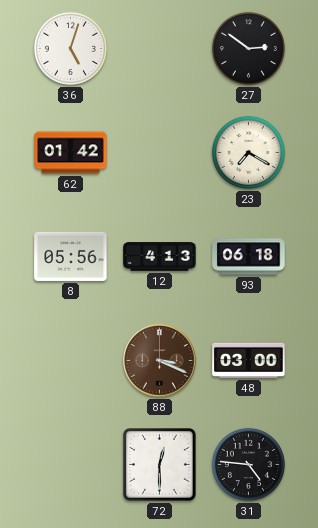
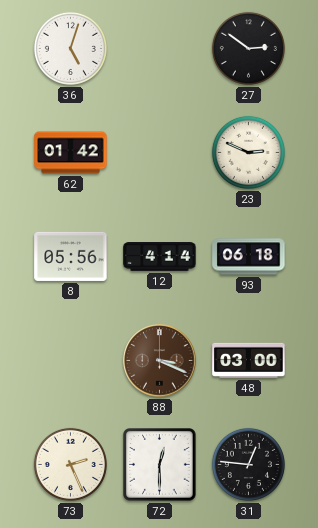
23: 7:20 -> 2:49 (248, 152)
12: 4:13 -> 4:14 (160, 257)
73: none -> 2:26 (70, 464)
31: 4:46 -> 12:46 (248, 464)
